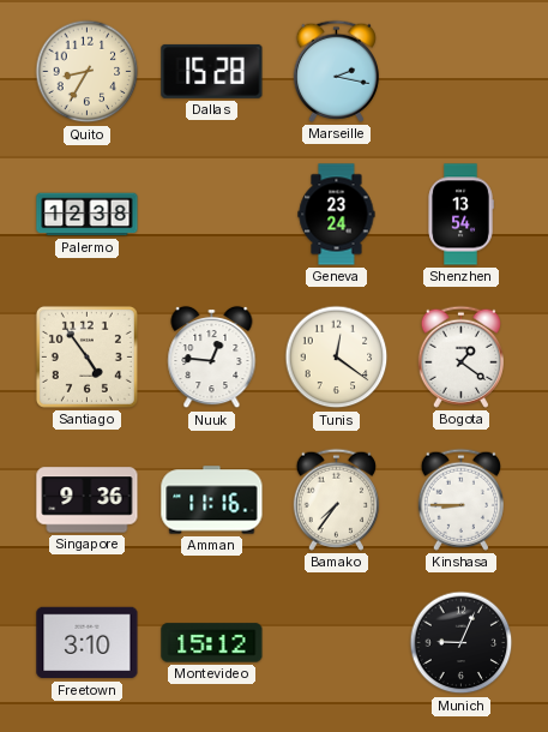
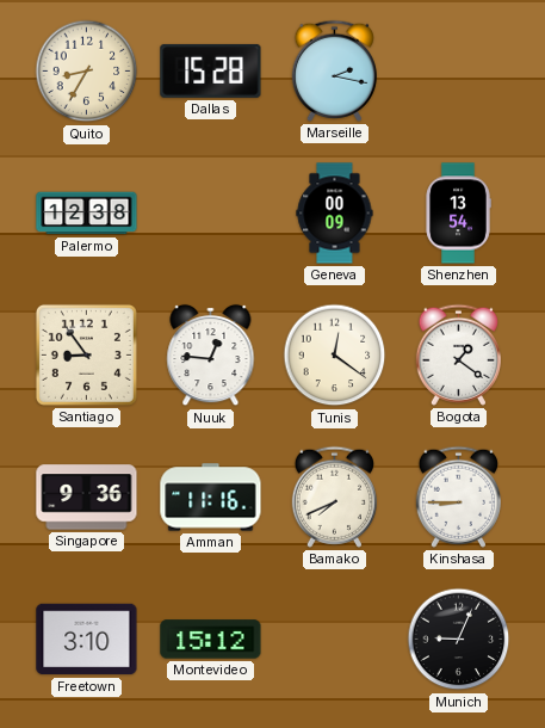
Geneva: 23:24 -> 00:09 (335, 214)
Santiago: 4:54 -> 8:54 (86, 354)
Bamako: 7:36 -> 7:41 (334, 496)
